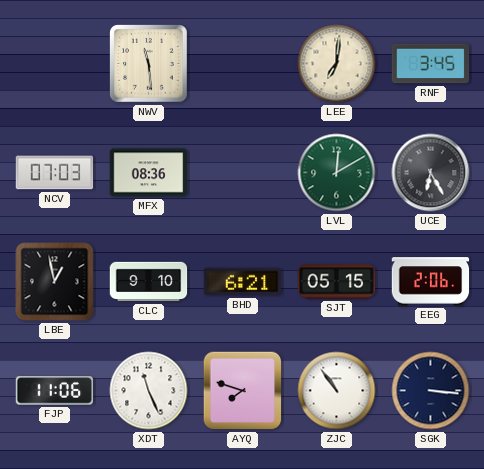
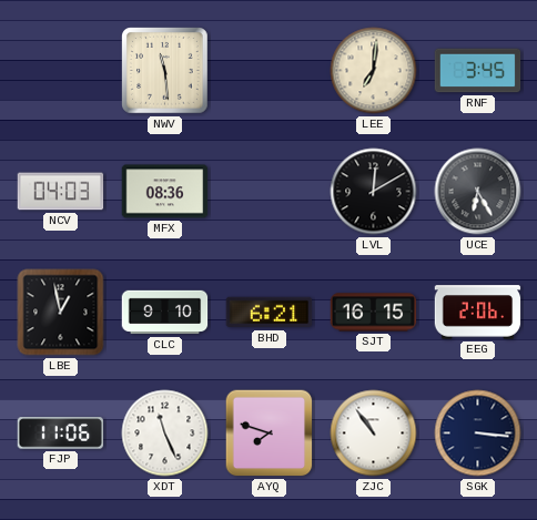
NCV: 07:03 -> 04:03 (61, 192)
LVL dial: green -> black (374, 192)
SJT: 05:15 -> 16:15 (374, 313)
